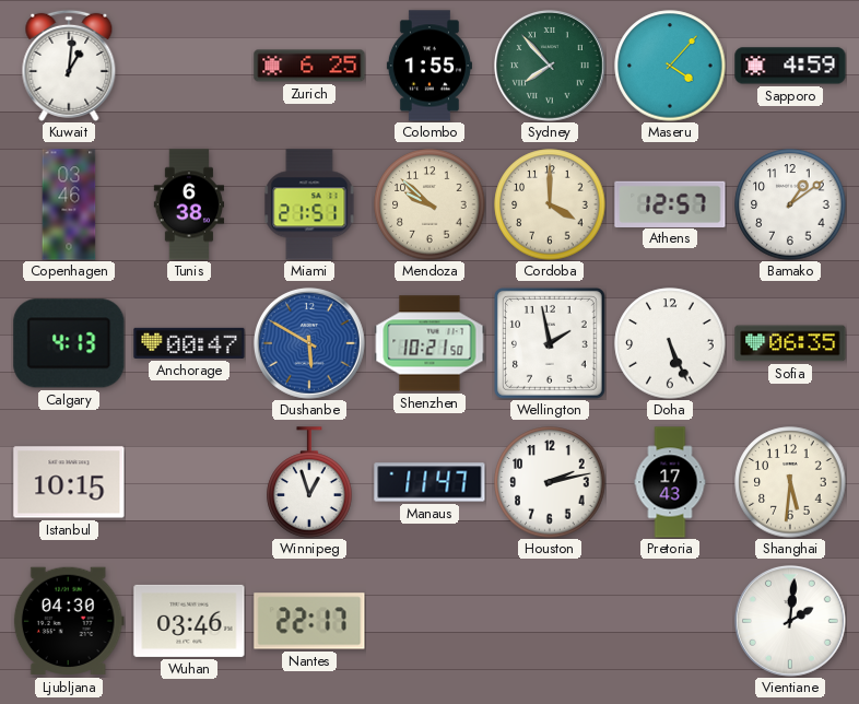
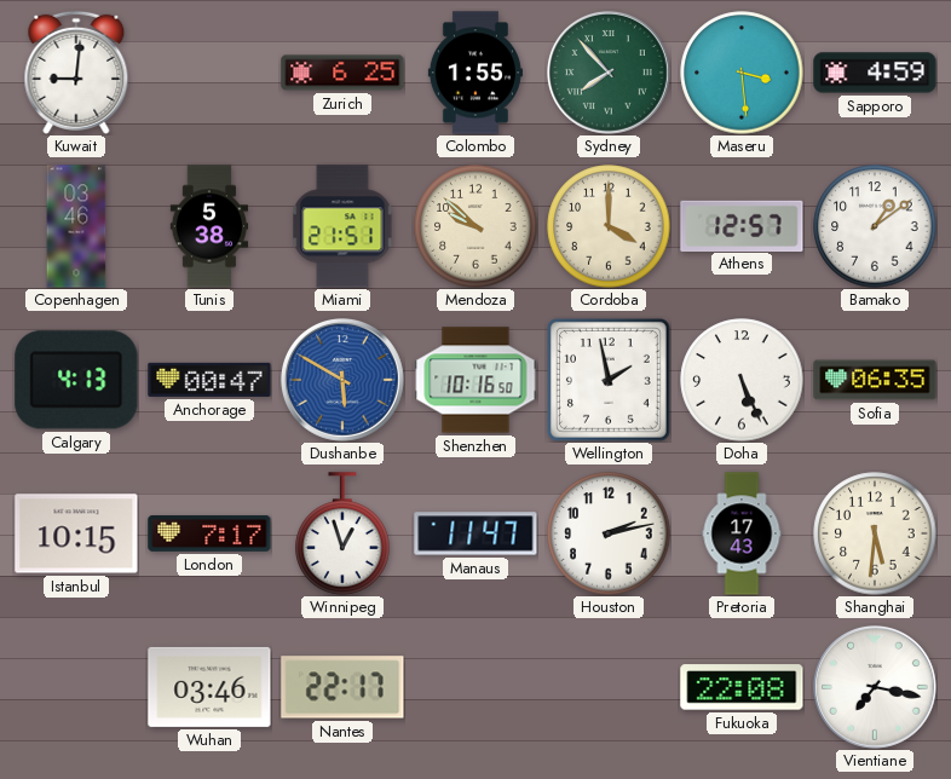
Kuwait: 1:01 -> 9:01 (76, 73)
Maseru: 4:07 -> 3:29 (742, 73)
Tunis: 6:38 -> 5:38 (208, 226)
Shenzhen: 10:21 -> 10:16 (475, 380)
London: none -> 7:17 (209, 533)
Ljubljana: 04:30 -> none (69, 621)
Fukuoka: none -> 22:08 (742, 687)
Vientiane: 2:01 -> 7:17 (875, 687)
